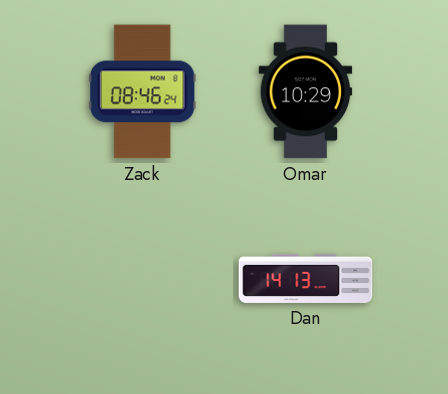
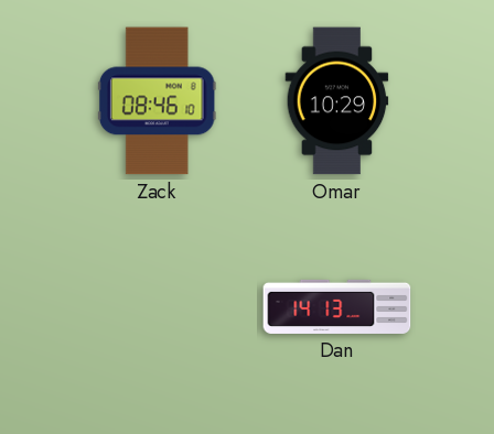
Zack: 08:46:24 -> 08:46:10 (157, 101)
